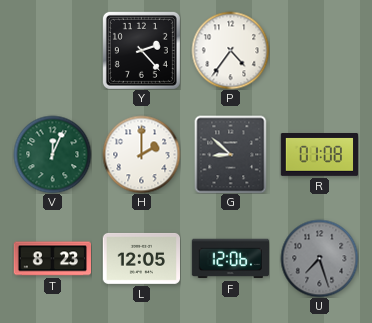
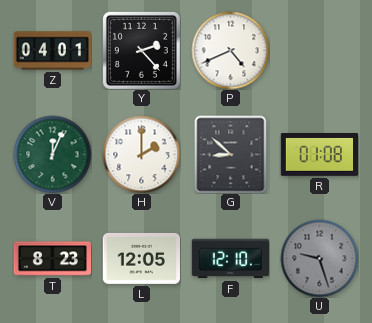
Z: none -> 04:01 (52, 51)
P: 4:36 -> 4:41 (230, 50)
F: 12:06 -> 12:10 (230, 259)
U: 7:27 -> 9:27 (319, 258)
